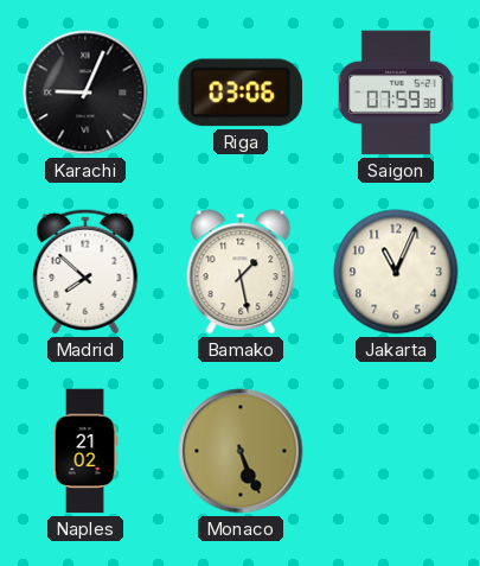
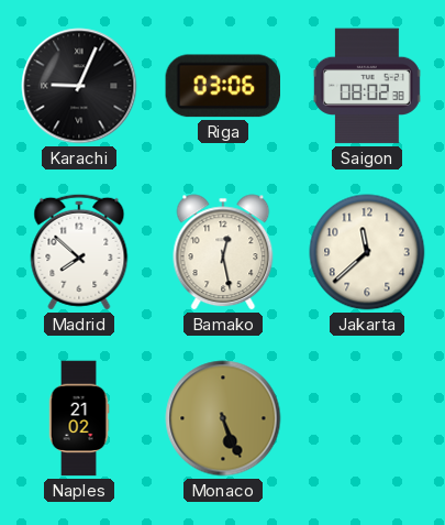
Saigon: 07:59 -> 08:02 (367, 86)
Bamako: 1:28 -> 12:28 (223, 252)
Jakarta: 11:04 -> 11:38 (367, 252)
